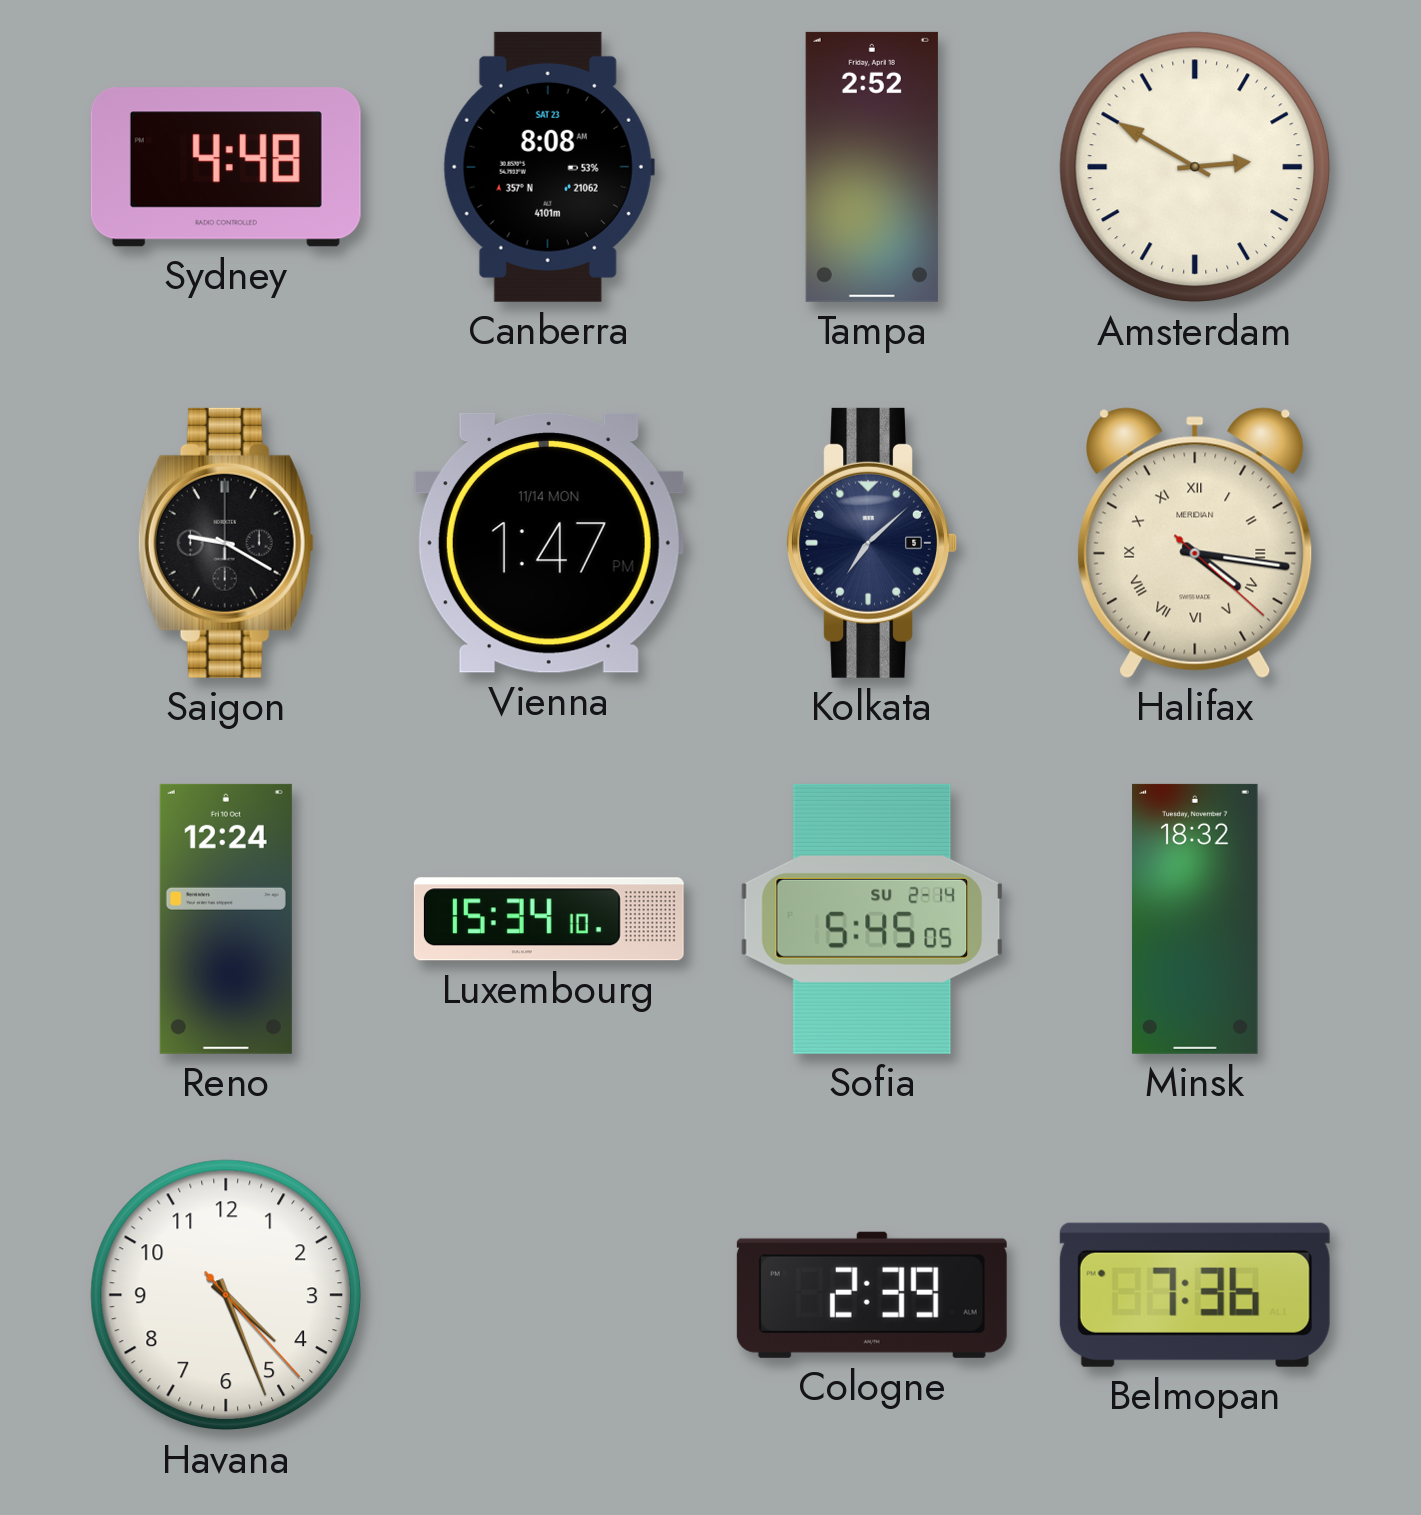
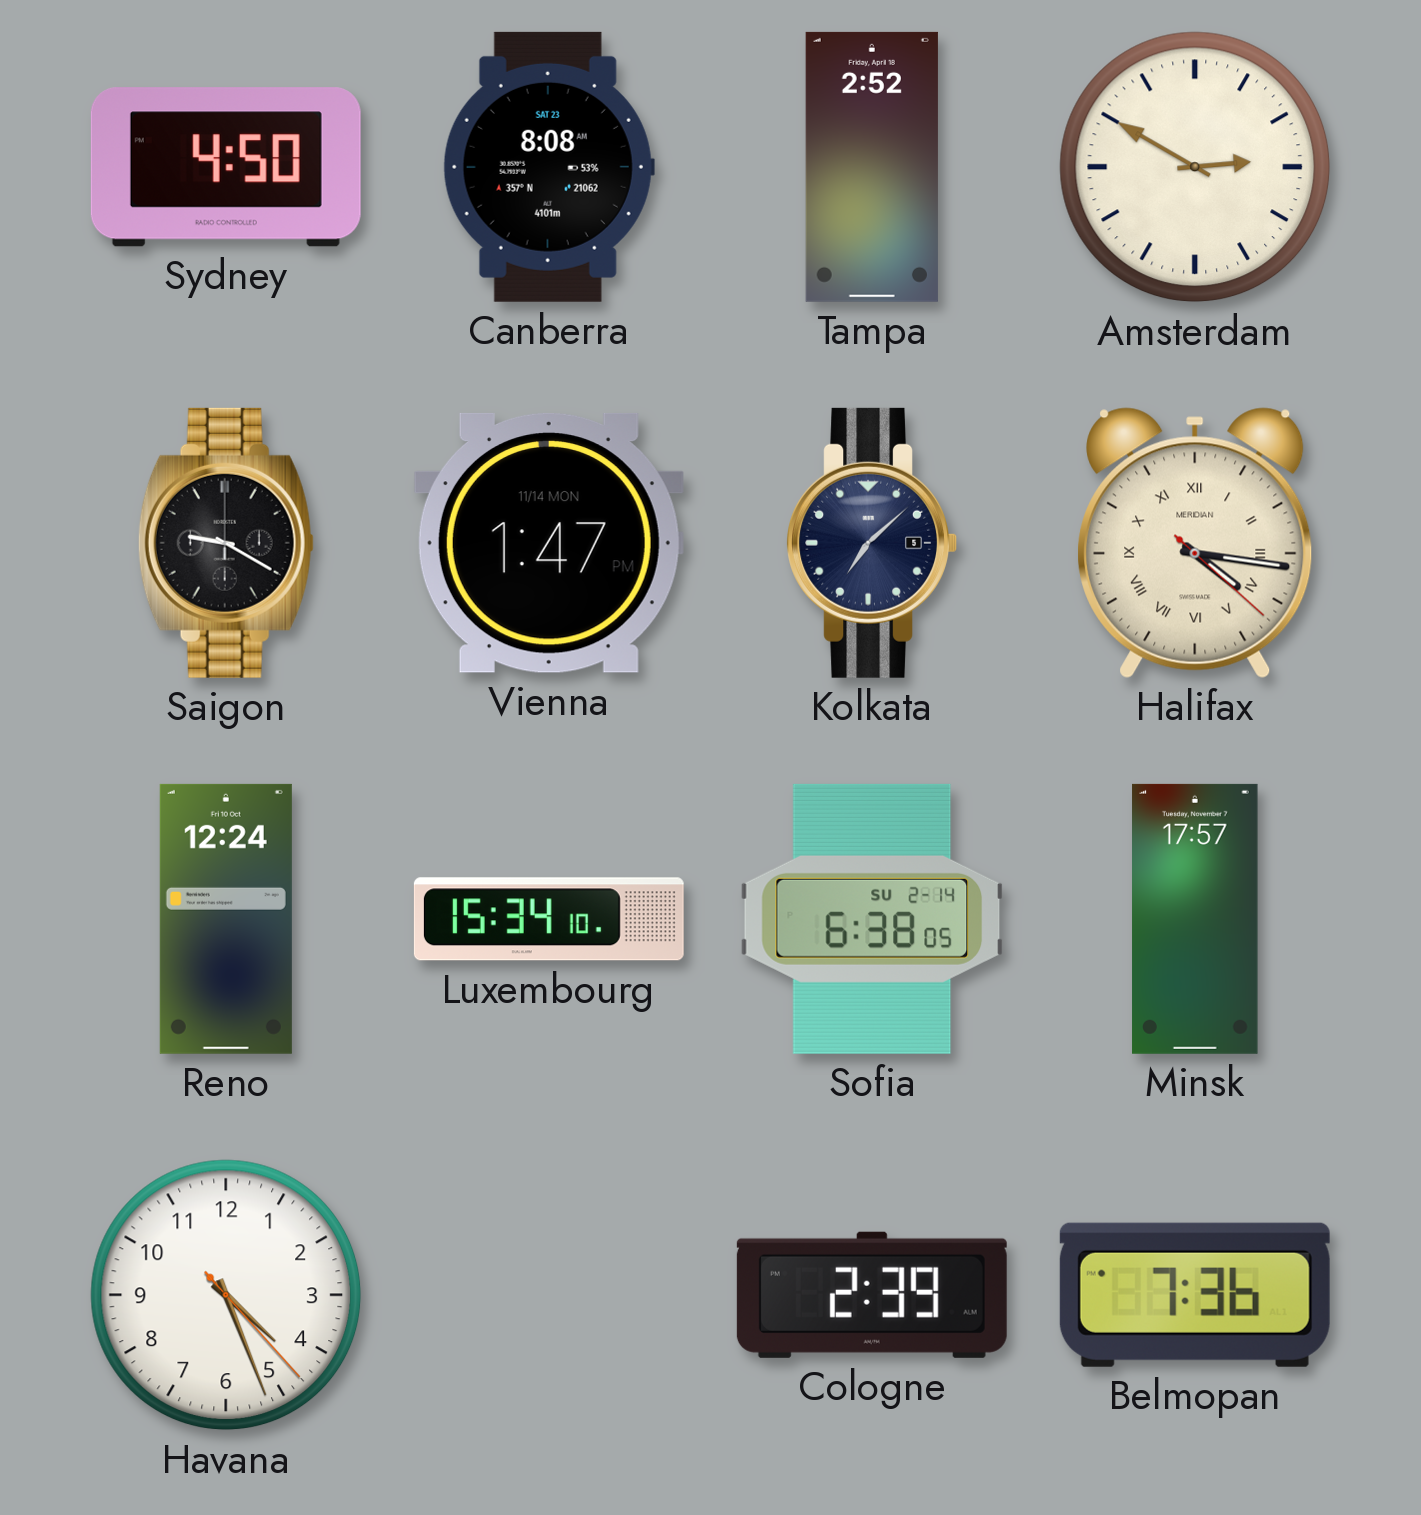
Sydney: 4:48 -> 4:50 (226, 167)
Sofia: 5:45 -> 6:38 (872, 919)
Minsk: 18:32 -> 17:57 (1195, 919)
